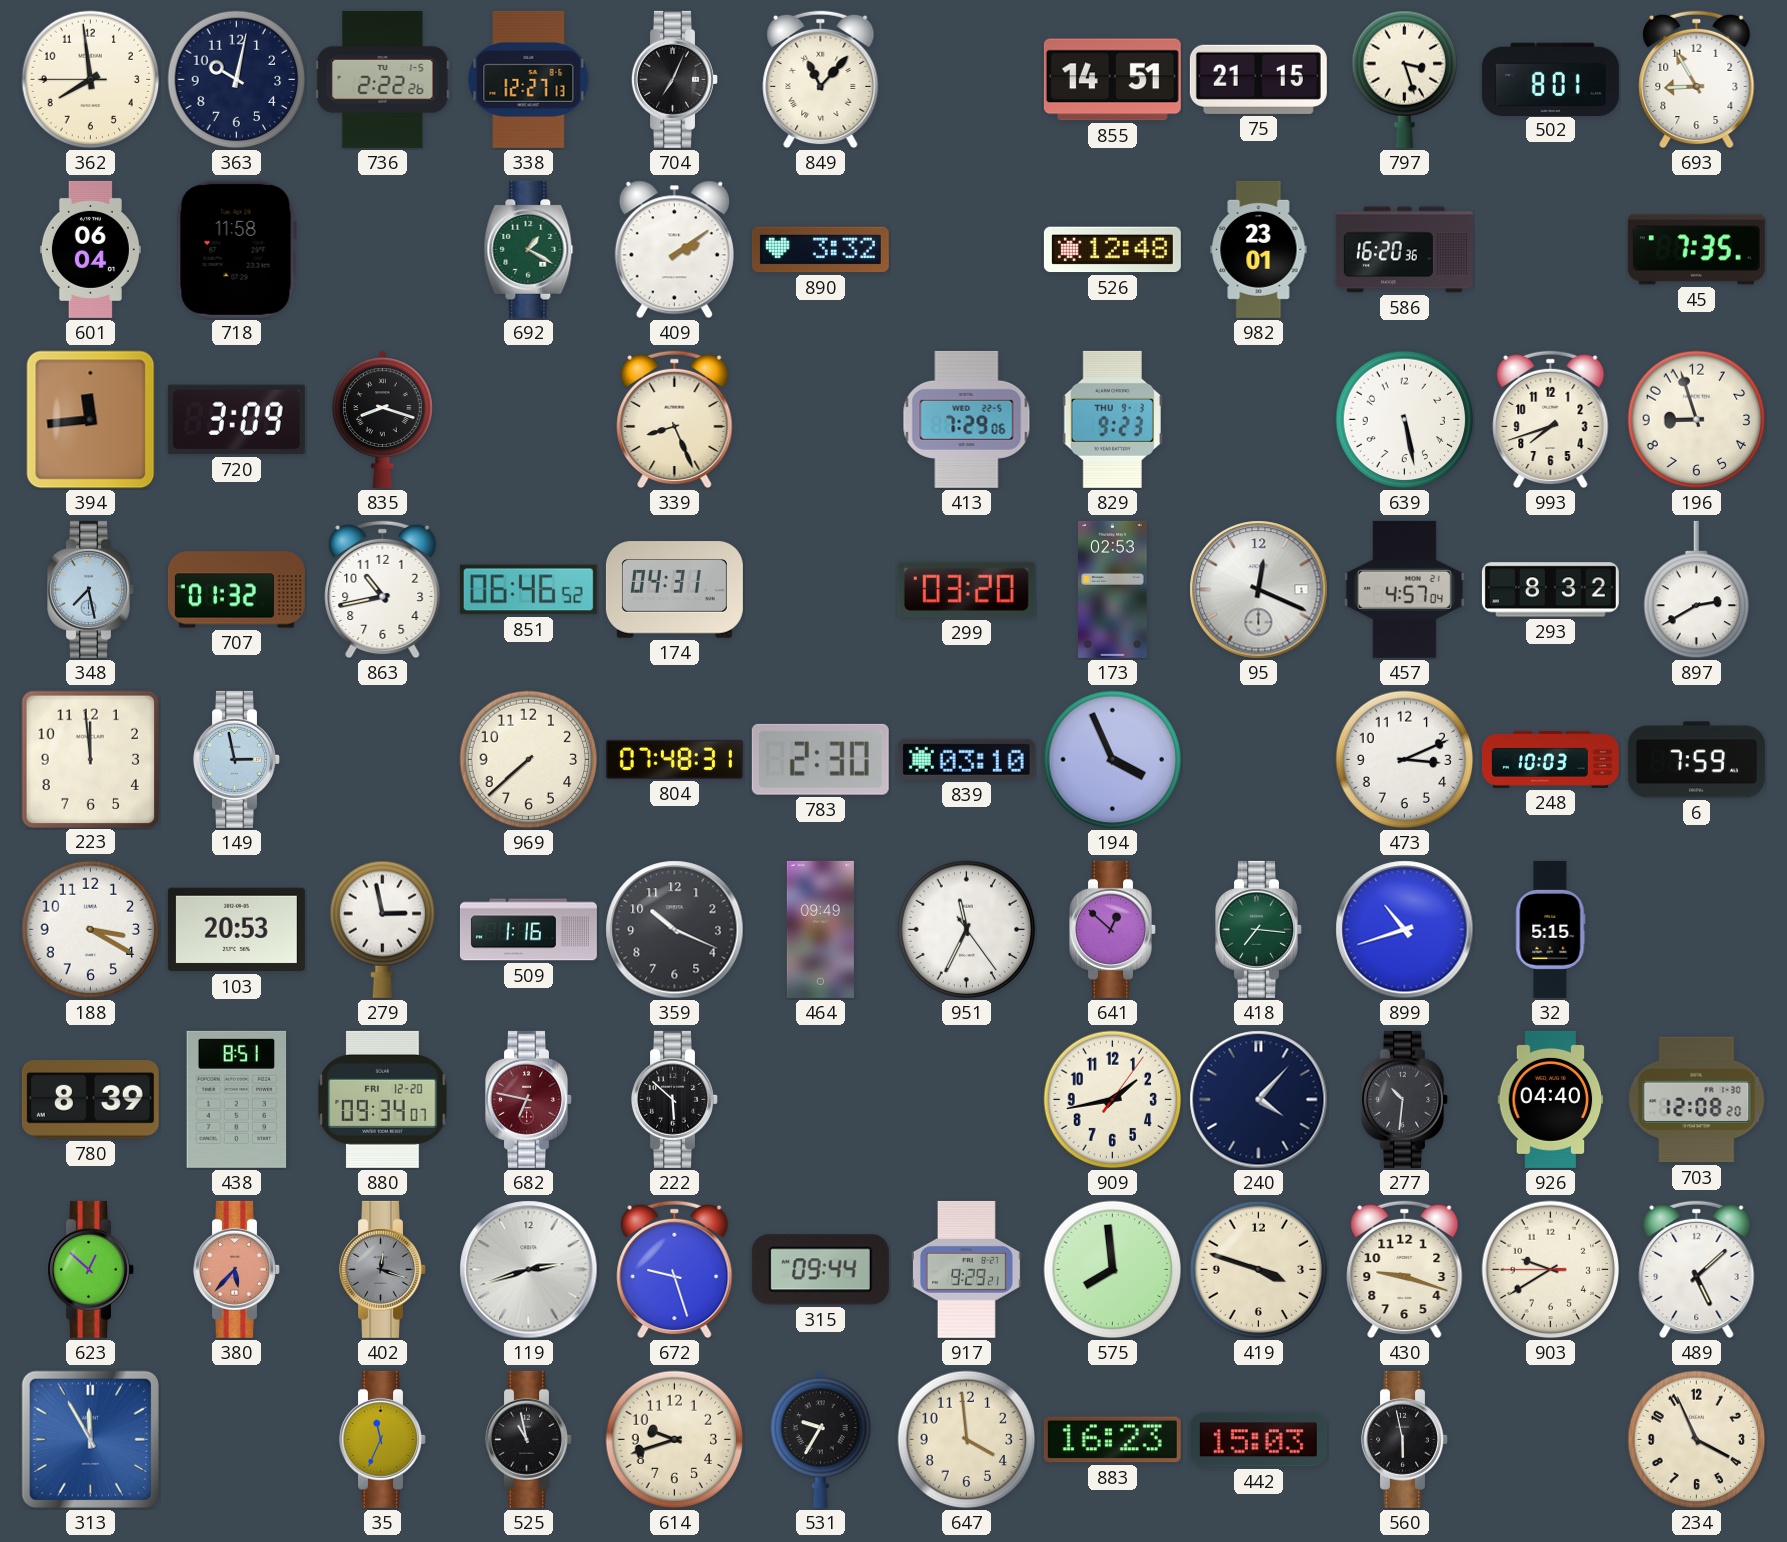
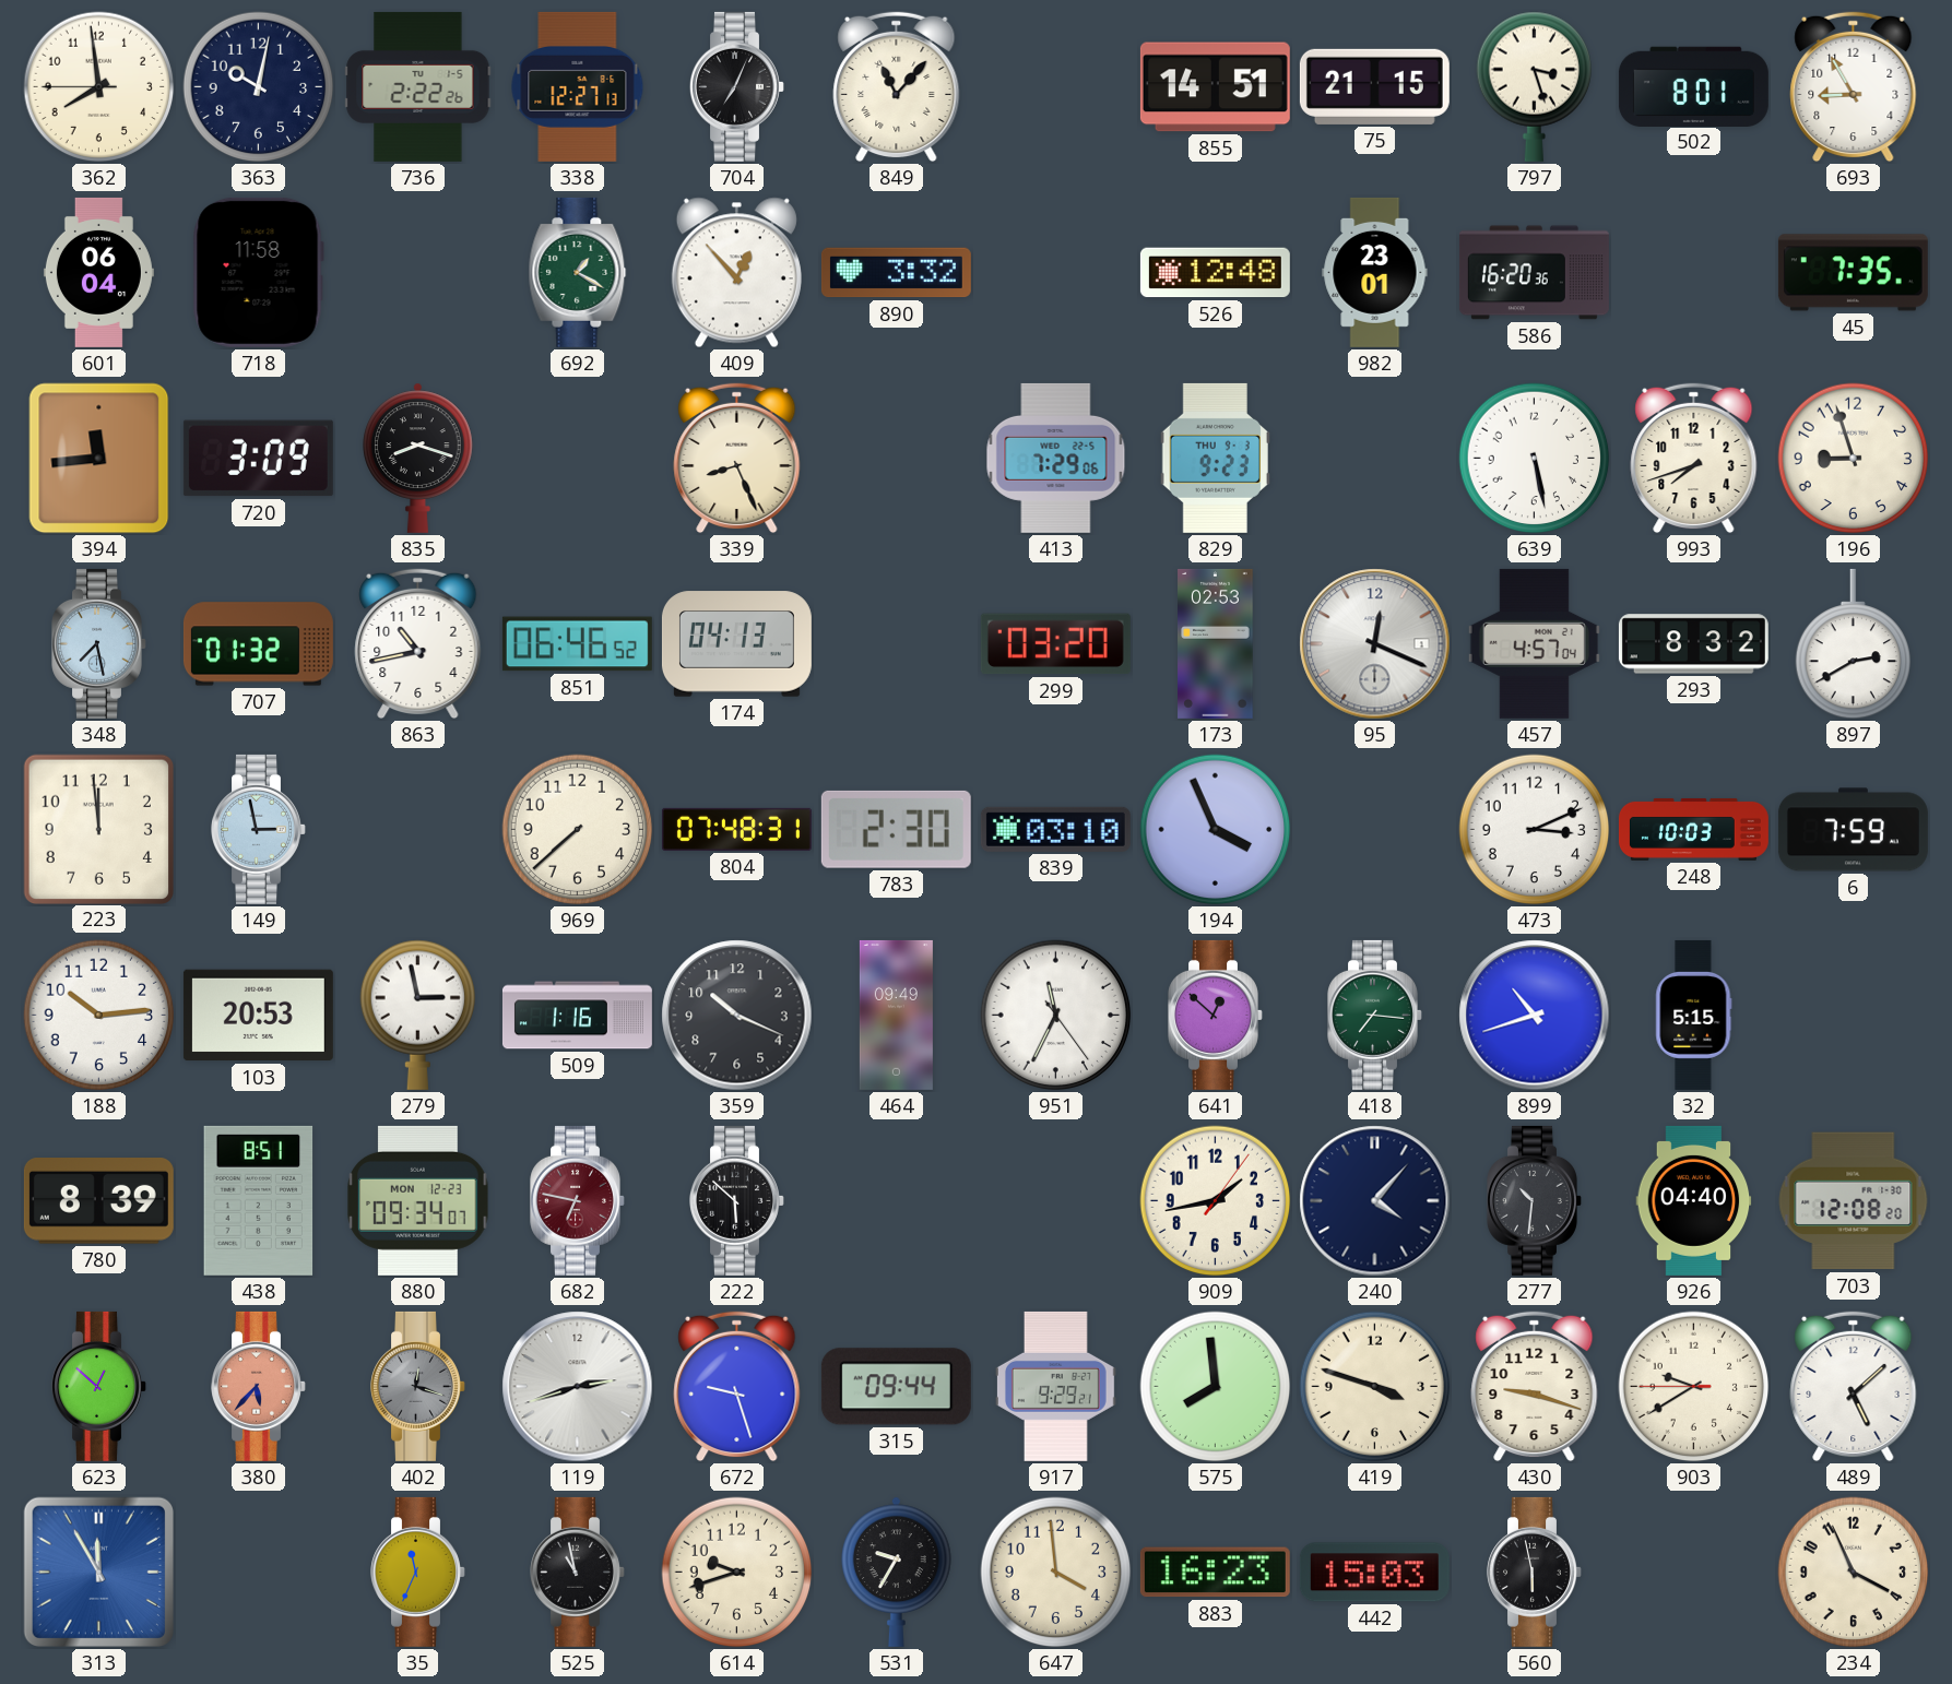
409: 2:09 -> 12:53 (736, 273)
174: 04:31 -> 04:13 (736, 644)
188: 3:20 -> 10:14 (99, 1016)
880 date: FRI 12-20 -> MON 12-23 (418, 1200)
